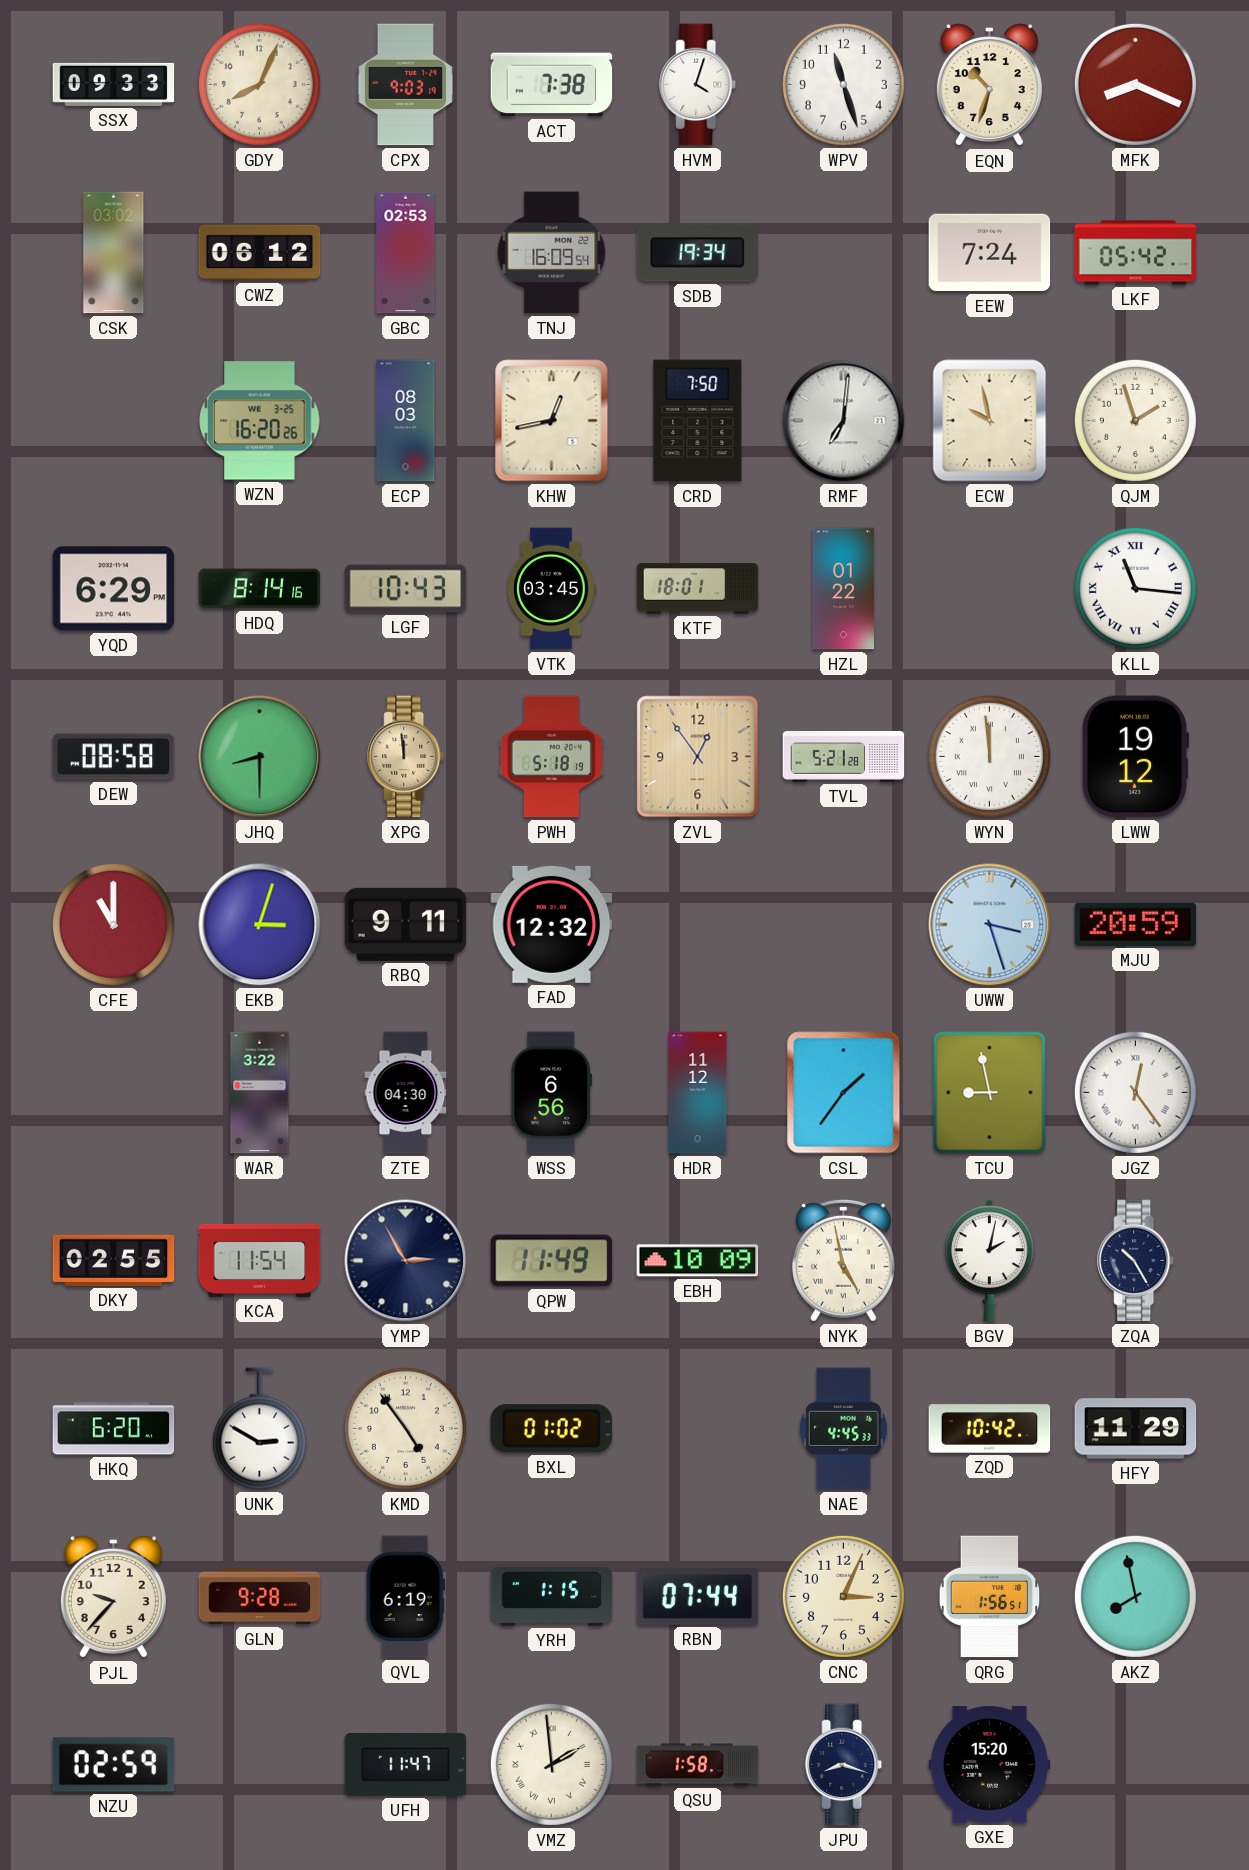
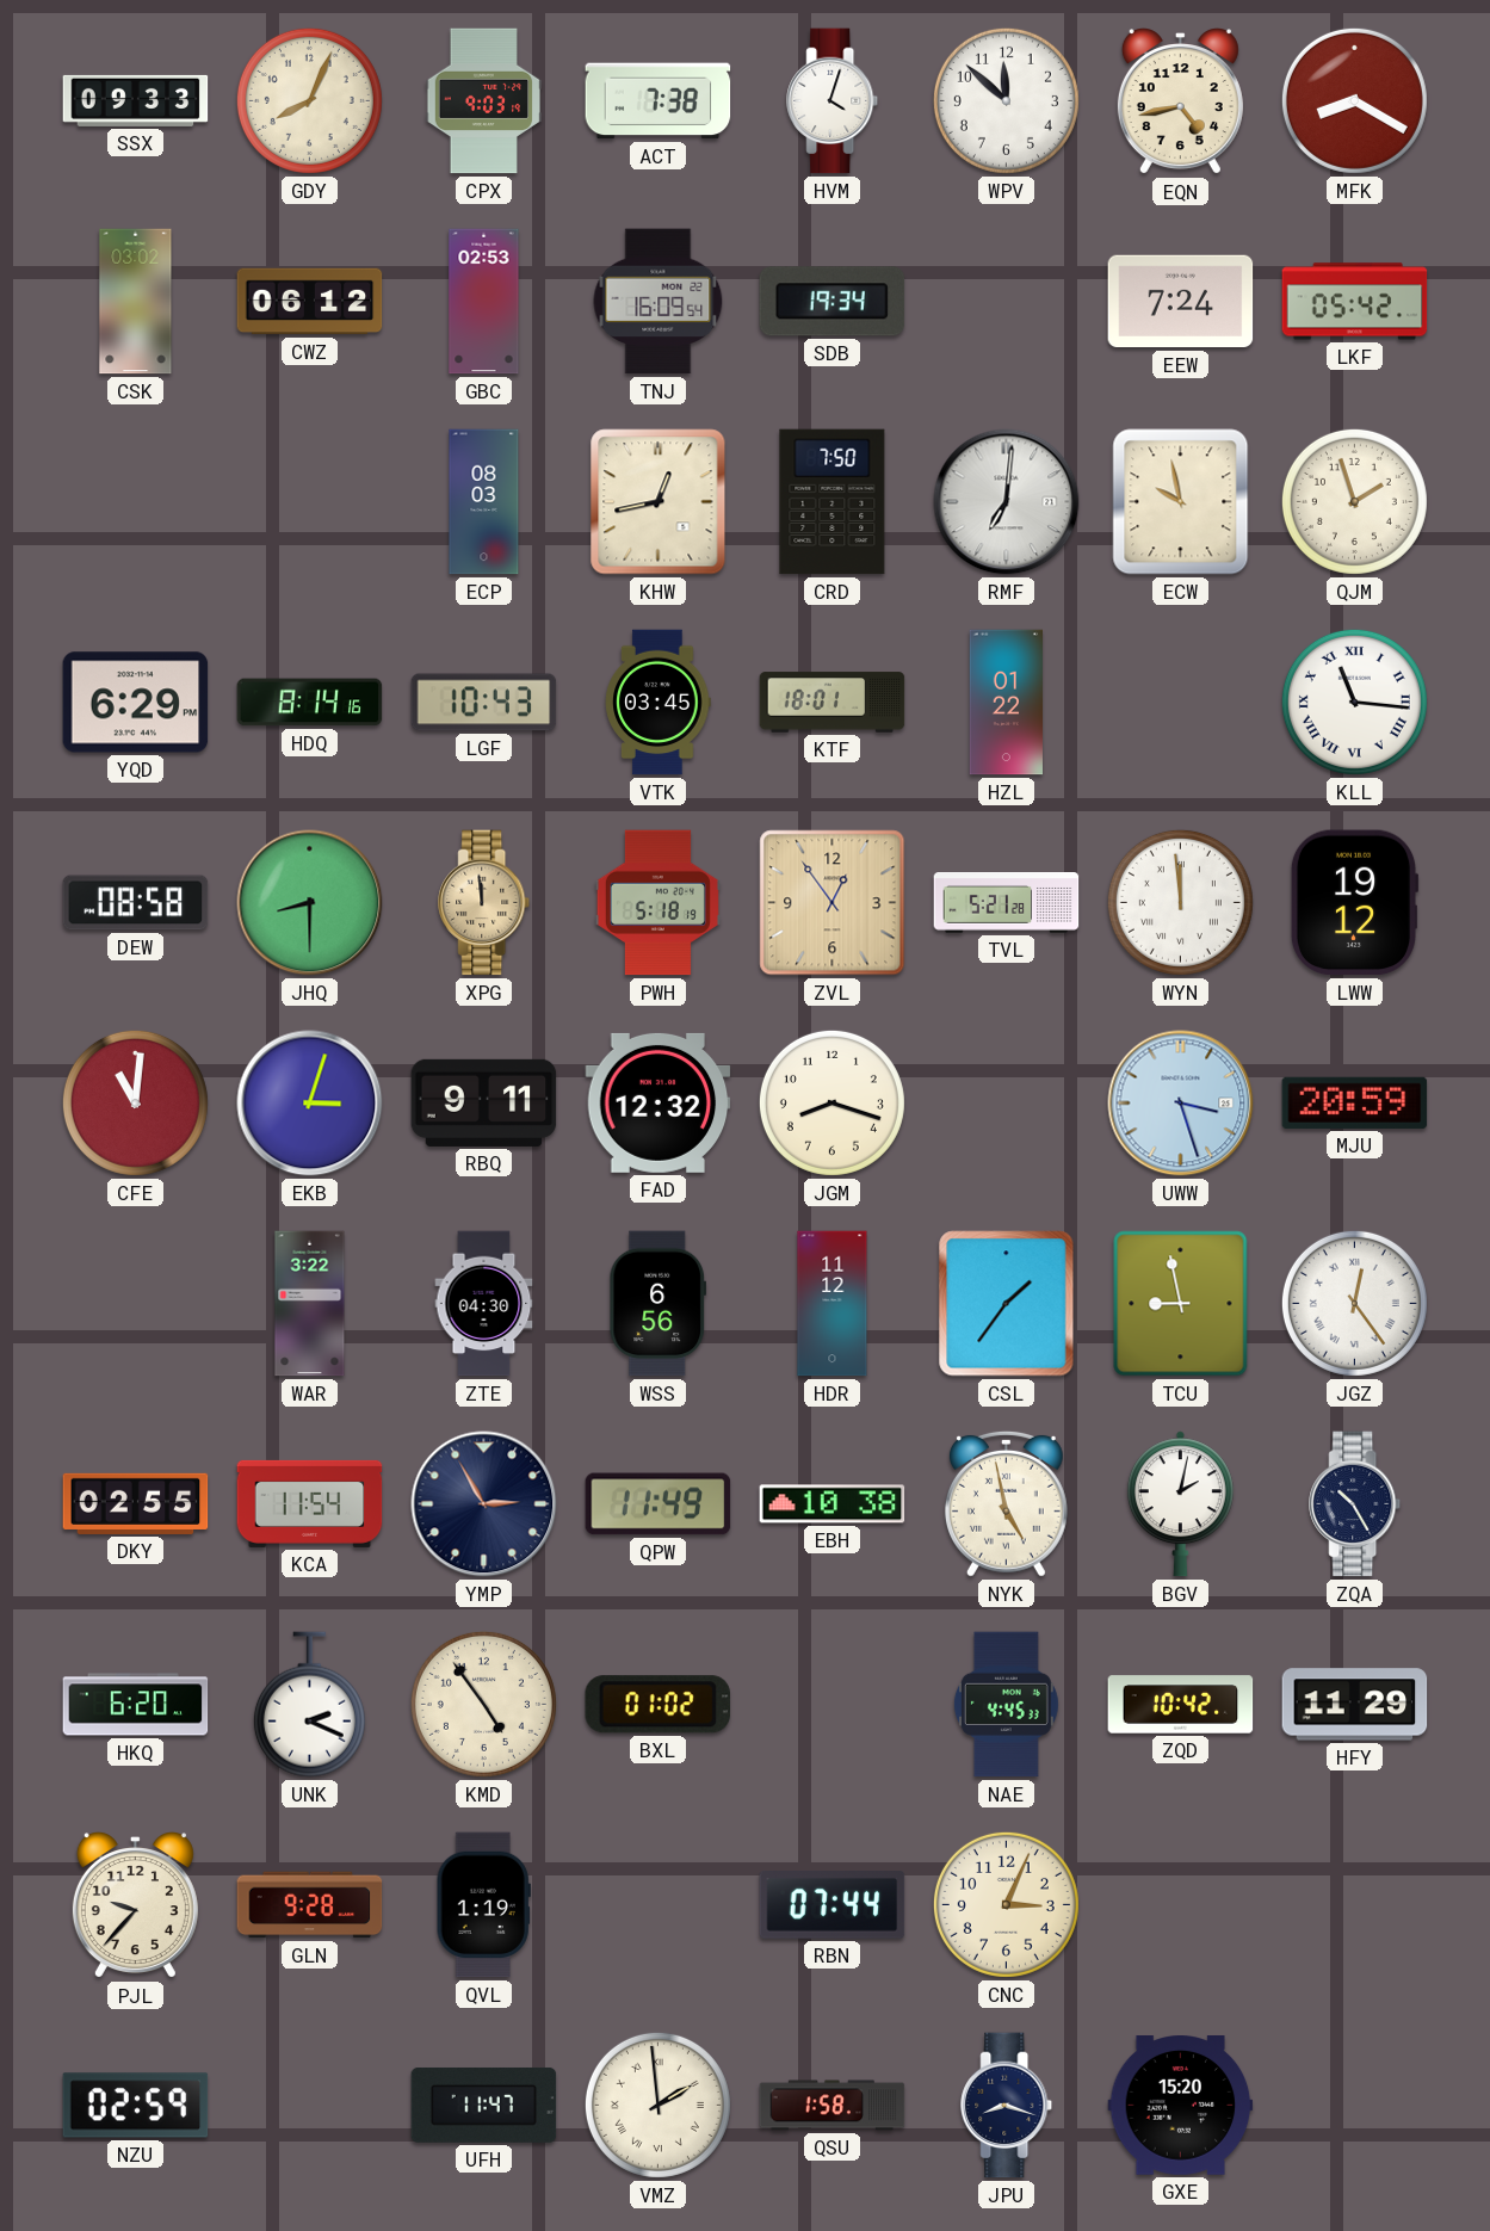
WPV: 11:27 -> 11:52 (1006, 100)
EQN: 10:33 -> 4:43 (1180, 101)
MFK: 8:19 -> 8:20 (1354, 100)
WZN: 16:20 -> none (260, 421)
CFE: 11:00 -> 11:01 (135, 1102)
JGM: none -> 8:18 (831, 1102)
EBH: 10:09 -> 10:38 (833, 1504)
UNK: 2:50 -> 2:19 (309, 1705)
QVL: 6:19 -> 1:19 (483, 1905)
YRH: 1:15 -> none (552, 1597)
QRG: 1:56 -> none (990, 1597)
AKZ: 7:58 -> none (1135, 1596)
